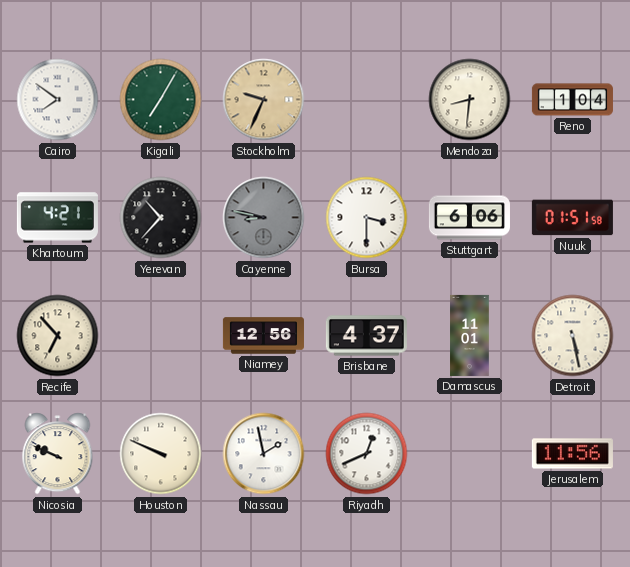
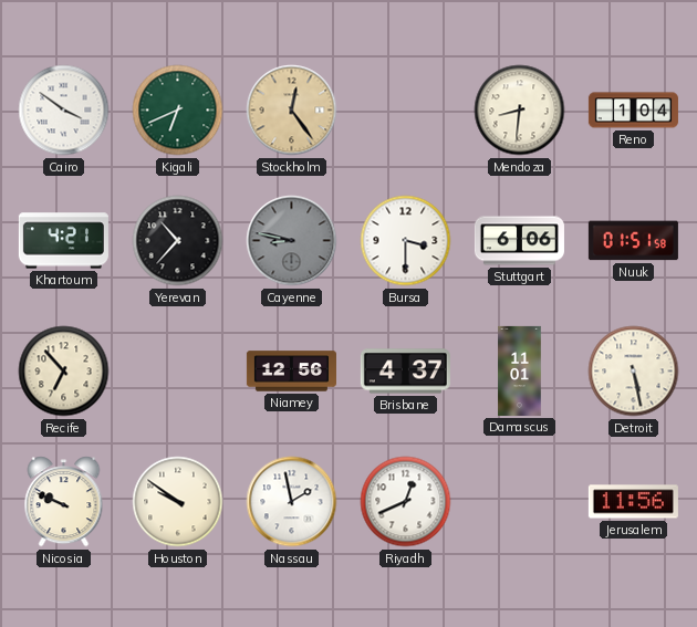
Cairo: 7:51 -> 3:51 (64, 111)
Kigali: 7:05 -> 6:41 (178, 111)
Stockholm: 9:34 -> 12:24 (292, 111)
Houston: 9:49 -> 9:51 (178, 502)
